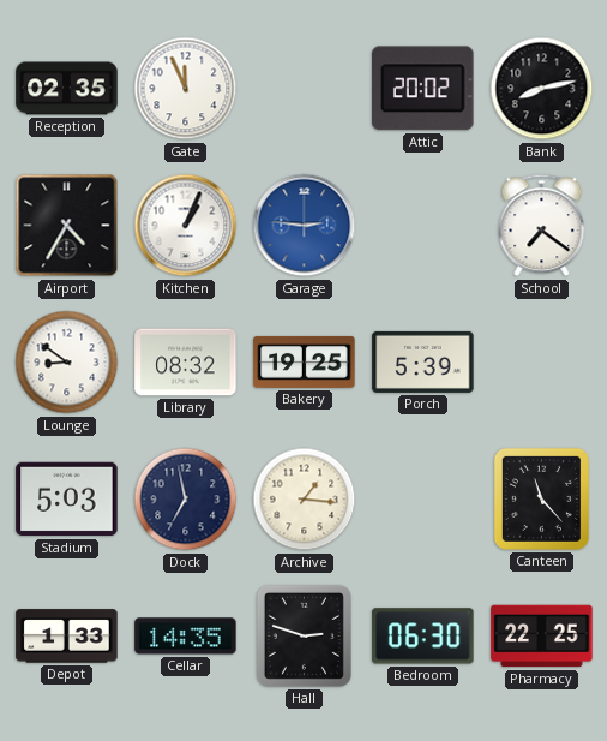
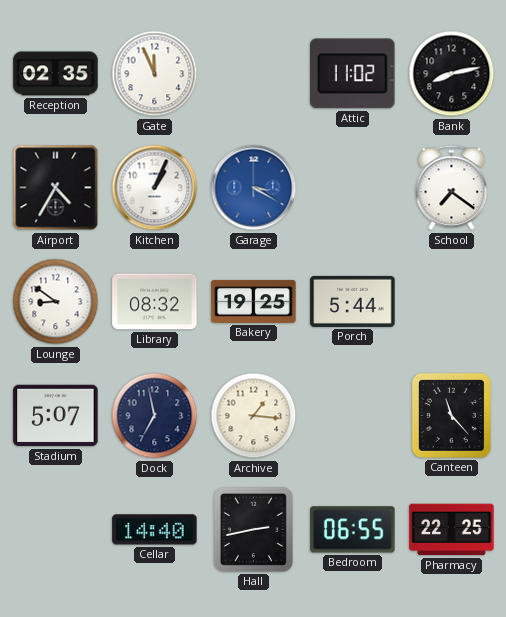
Attic: 20:02 -> 11:02 (353, 74)
Garage: 2:46 -> 3:20 (254, 188)
Porch: 5:39 -> 5:44 (353, 301)
Stadium: 5:03 -> 5:07 (56, 416)
Depot: 1:33 -> none (67, 637)
Cellar: 14:35 -> 14:40 (155, 530)
Hall: 2:48 -> 2:43 (253, 529)
Bedroom: 06:30 -> 06:55 (353, 530)
